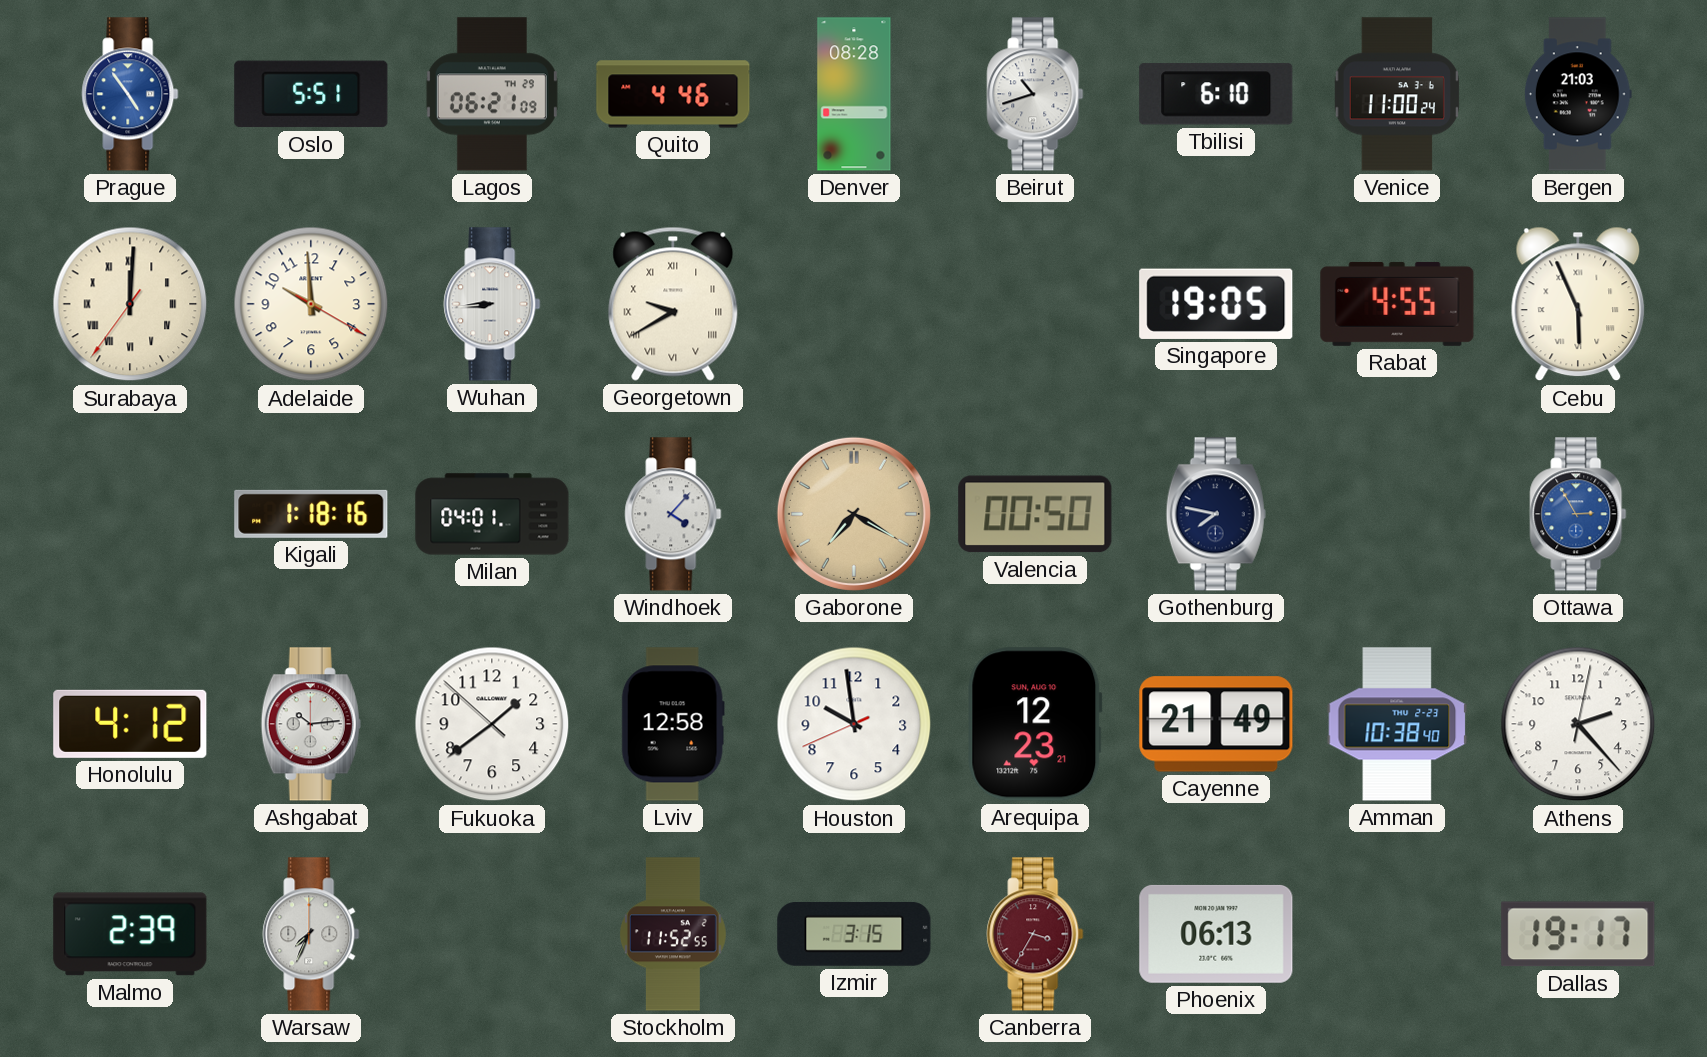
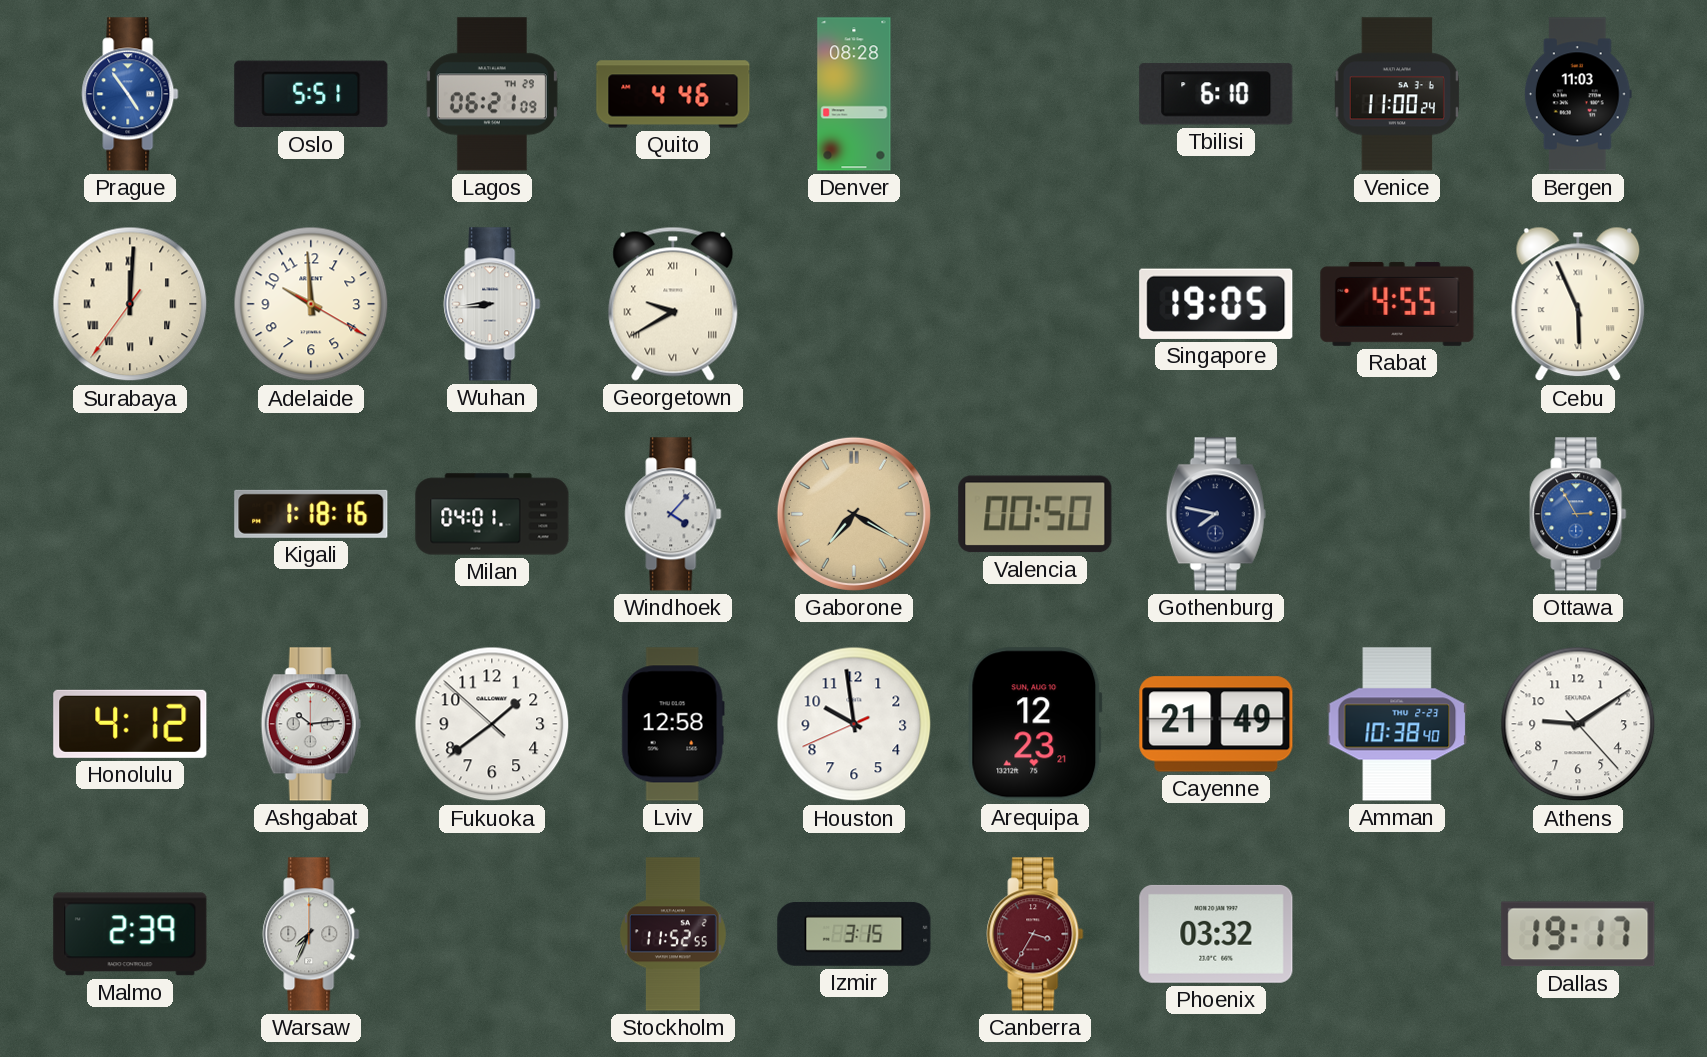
Beirut: 10:42 -> none (1035, 94)
Bergen: 21:03 -> 11:03 (1578, 94)
Athens: 2:23 -> 9:09 (1578, 724)
Phoenix: 06:13 -> 03:32 (1216, 934)
